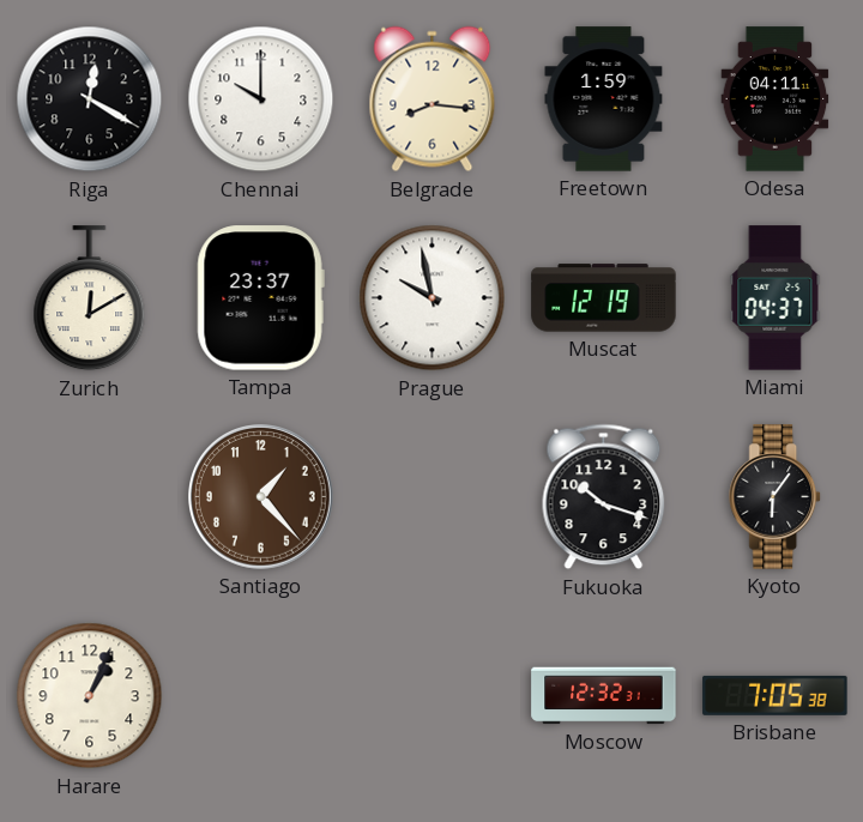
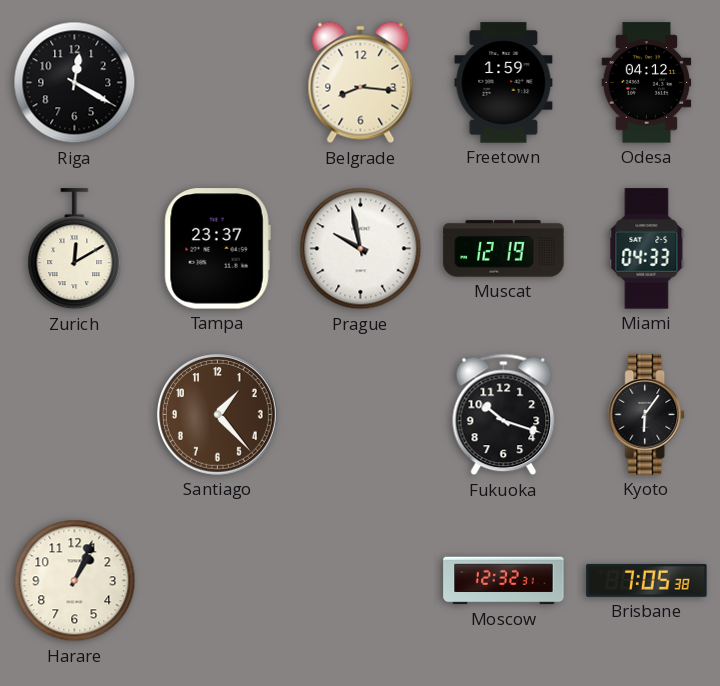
Chennai: 10:00 -> none (261, 99)
Odesa: 04:11 -> 04:12 (647, 83)
Miami: 04:37 -> 04:33 (647, 249)
